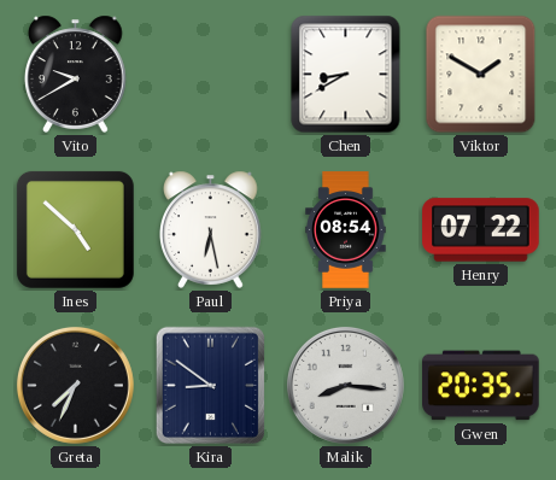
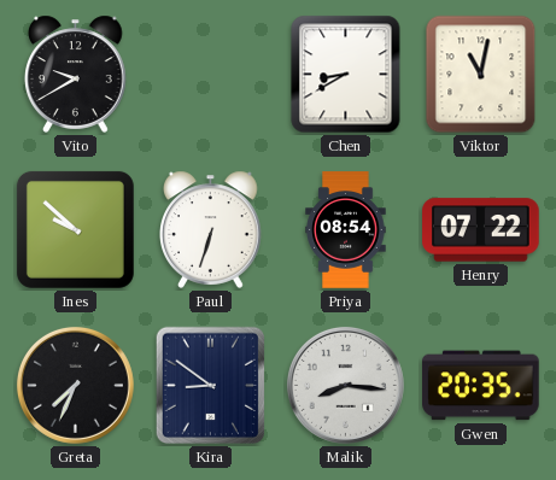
Viktor: 1:50 -> 11:02 (481, 75)
Ines: 4:52 -> 9:52 (75, 229)
Paul: 6:28 -> 6:33 (211, 229)
